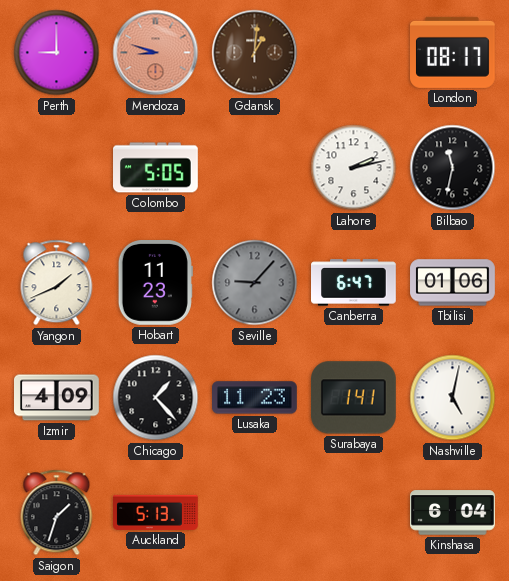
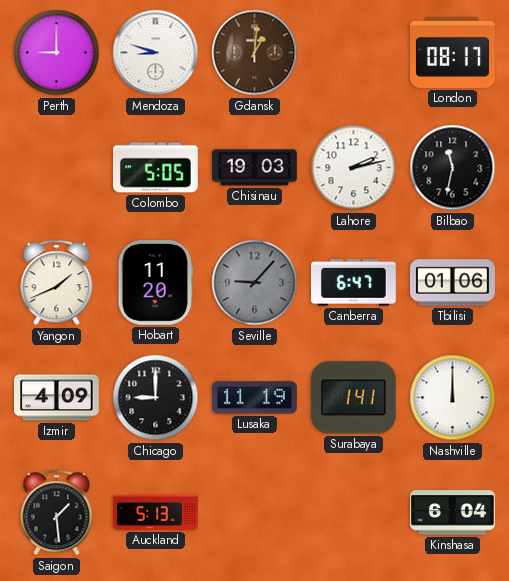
Mendoza dial: salmon -> white (156, 53)
Chisinau: none -> 19:03 (255, 168)
Hobart: 11:23 -> 11:20 (155, 283)
Chicago: 1:23 -> 9:00 (156, 398)
Lusaka: 11:23 -> 11:19 (255, 398)
Nashville: 5:02 -> 12:00 (453, 398)
Saigon: 1:33 -> 1:29 (57, 513)
